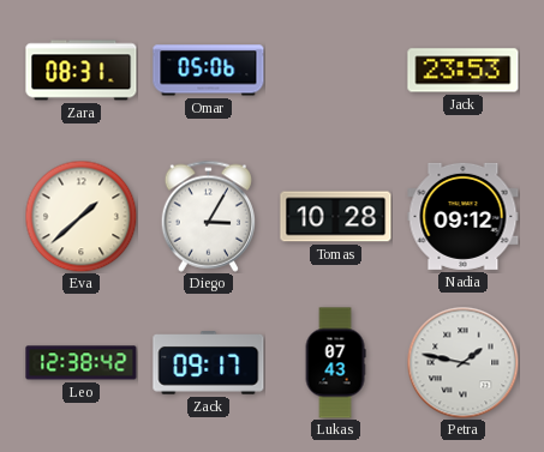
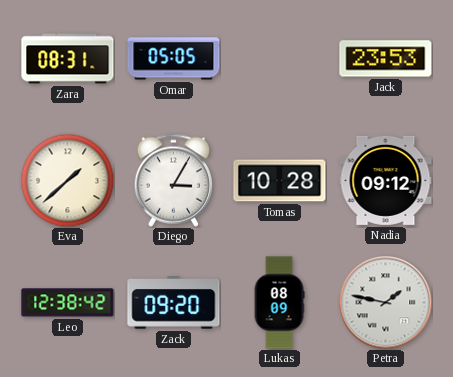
Omar: 05:06 -> 05:05 (174, 59)
Zack: 09:17 -> 09:20 (174, 303)
Lukas: 07:43 -> 08:09 (279, 303)
